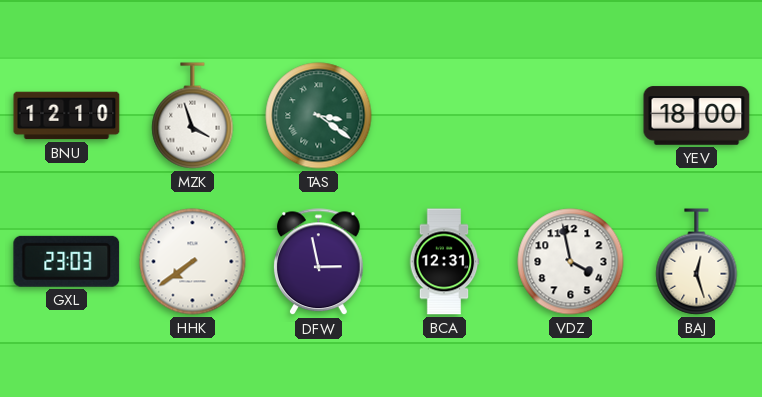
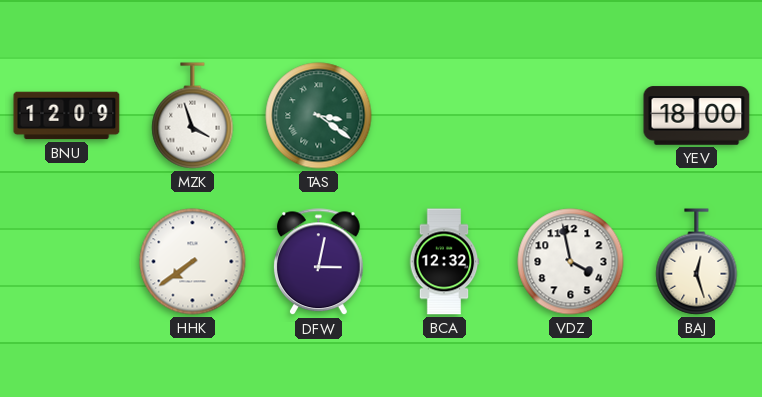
BNU: 12:10 -> 12:09 (67, 116)
GXL: 23:03 -> none (67, 261)
DFW: 2:58 -> 3:02 (319, 262)
BCA: 12:31 -> 12:32 (444, 262)
